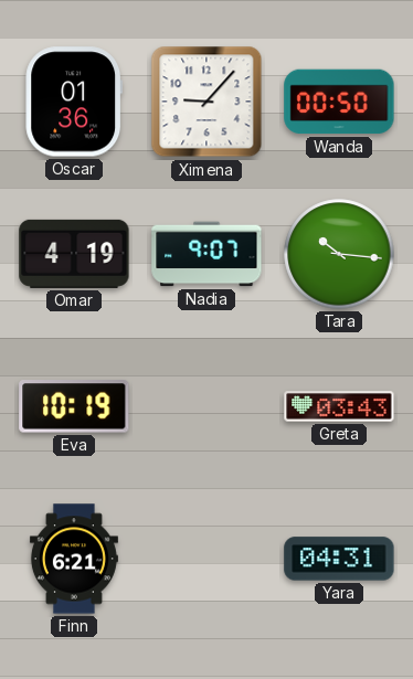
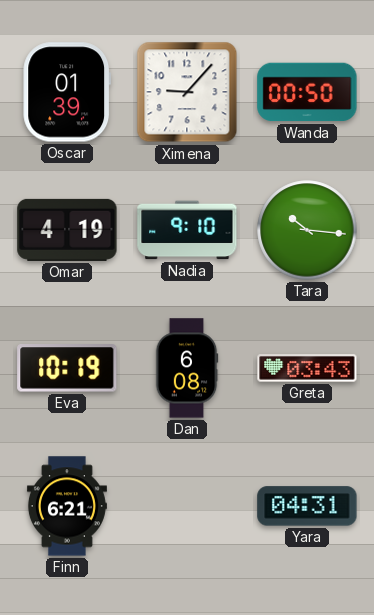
Oscar: 01:36 -> 01:39 (66, 92)
Nadia: 9:07 -> 9:10 (187, 230)
Dan: none -> 6:08 (187, 368)
